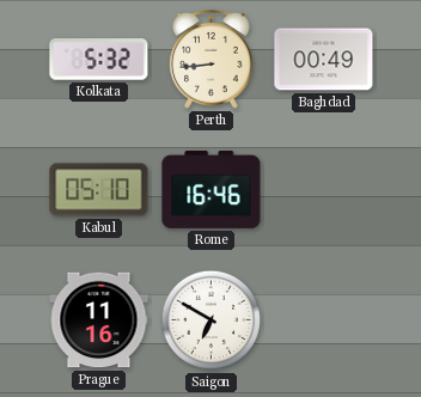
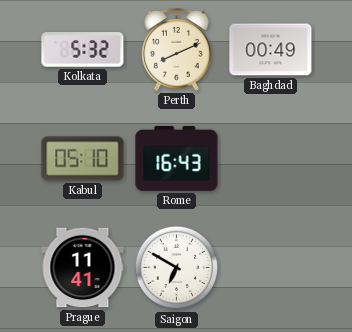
Perth: 8:44 -> 8:11 (177, 50)
Rome: 16:46 -> 16:43 (177, 159)
Prague: 11:16 -> 11:41 (83, 268)
